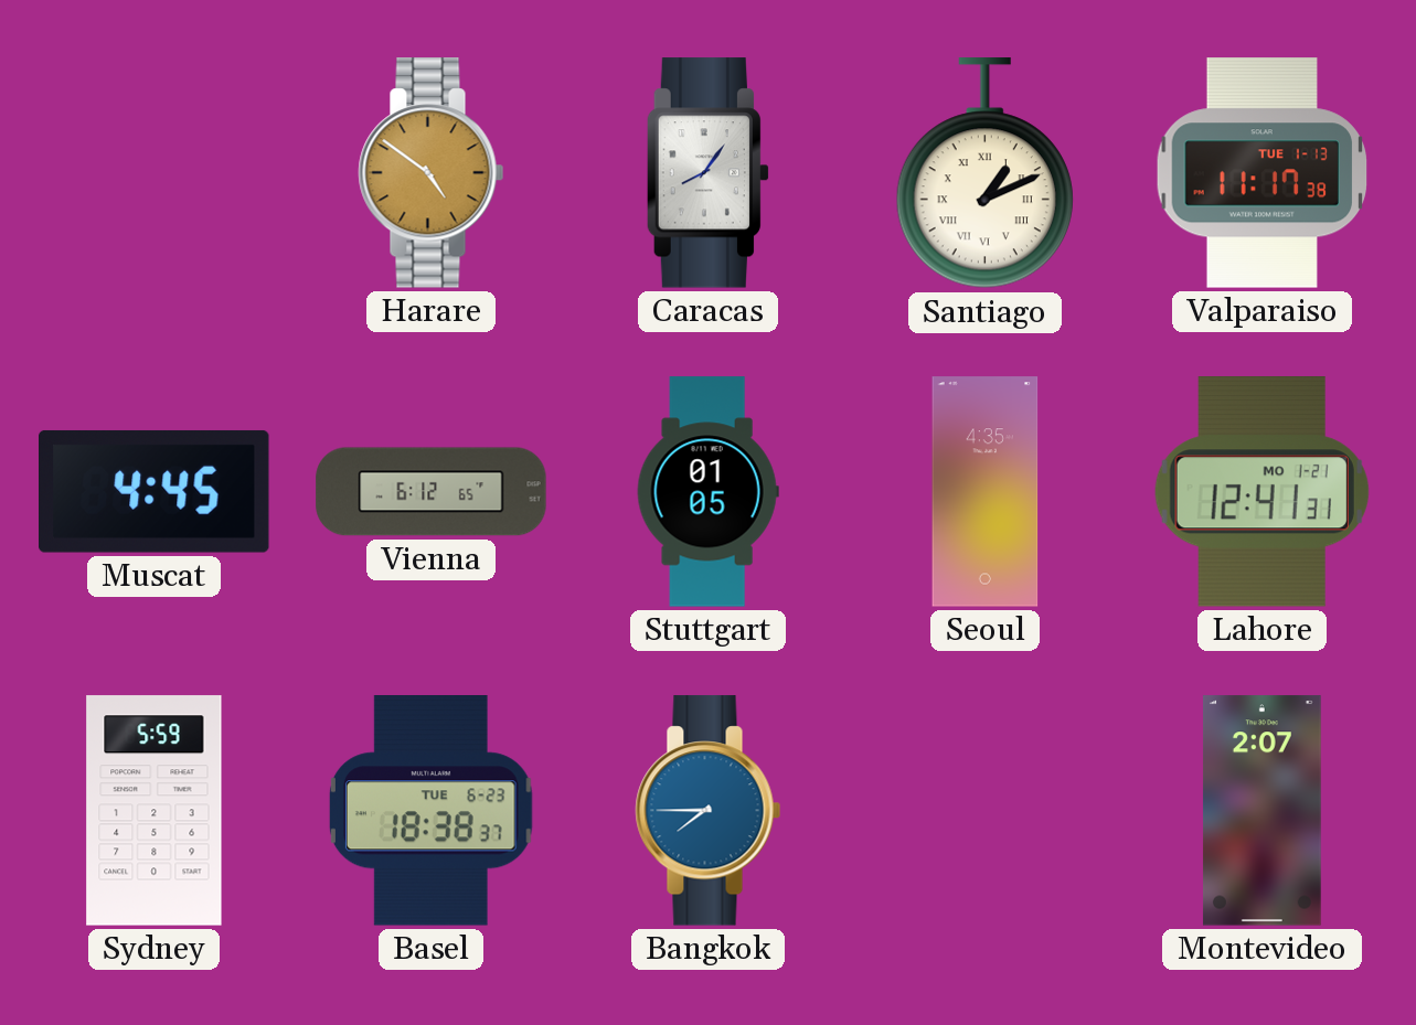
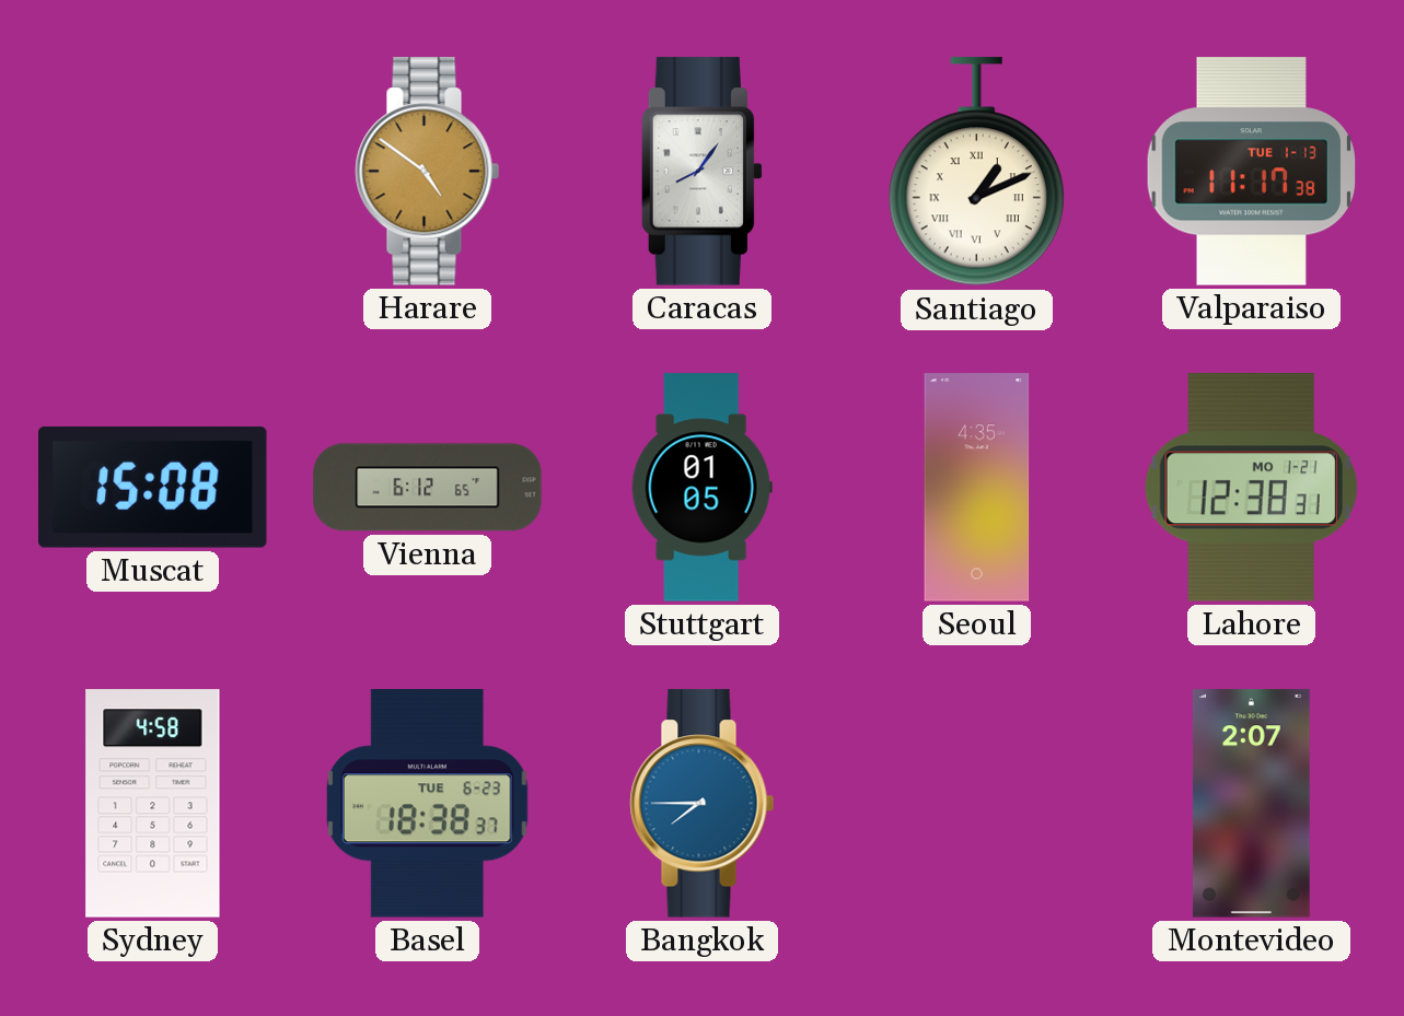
Muscat: 4:45 -> 15:08 (153, 487)
Lahore: 12:41 -> 12:38 (1251, 488)
Sydney: 5:59 -> 4:58 (153, 804)
